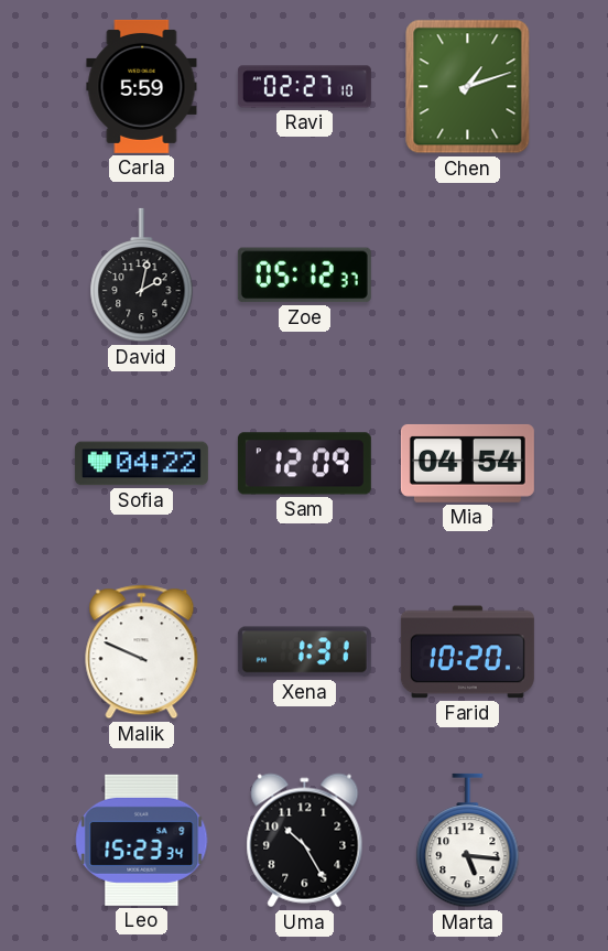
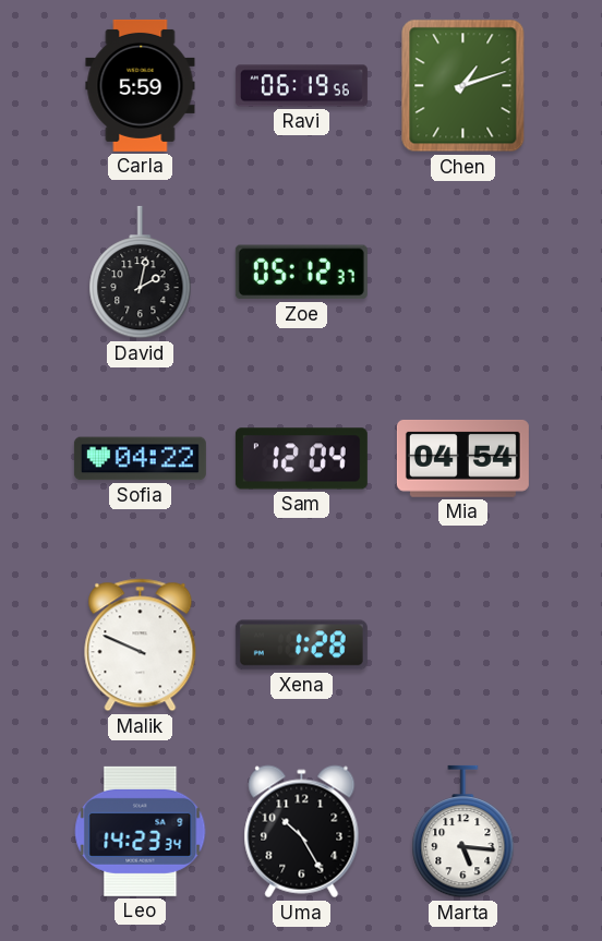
Ravi: 02:27 -> 06:19 (301, 86)
Sam: 12:09 -> 12:04 (301, 459)
Xena: 1:31 -> 1:28 (301, 646)
Farid: 10:20 -> none (467, 652)
Leo: 15:23 -> 14:23 (141, 831)
